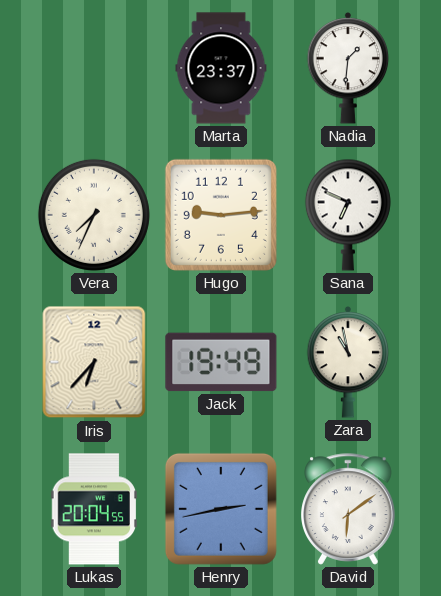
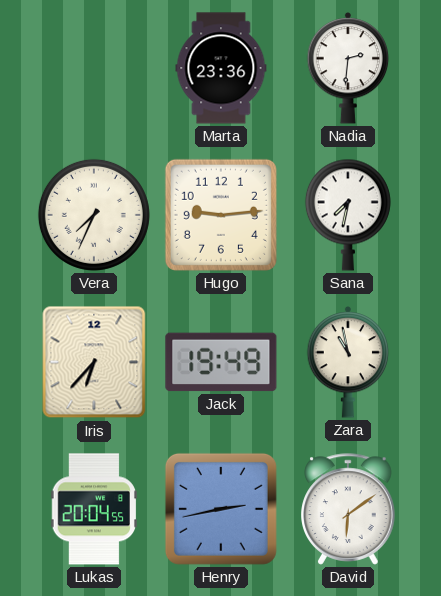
Marta: 23:37 -> 23:36 (221, 68)
Nadia: 1:31 -> 2:31 (348, 68)
Sana: 6:49 -> 7:32 (348, 215)
